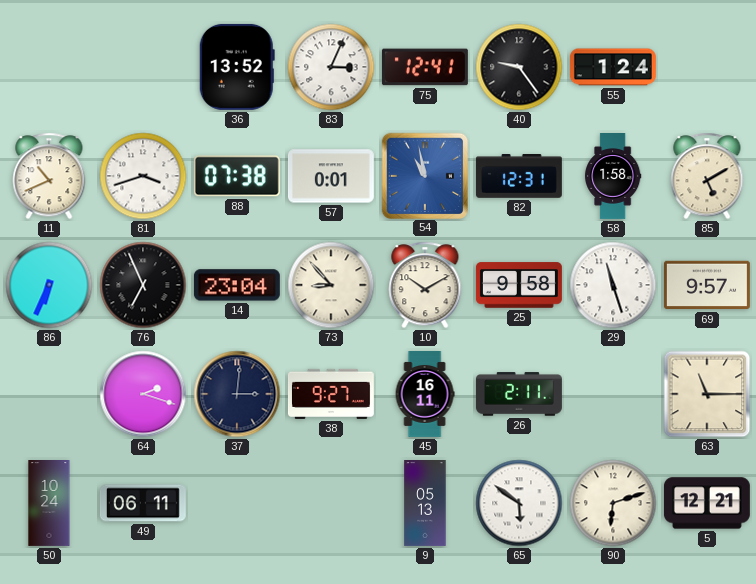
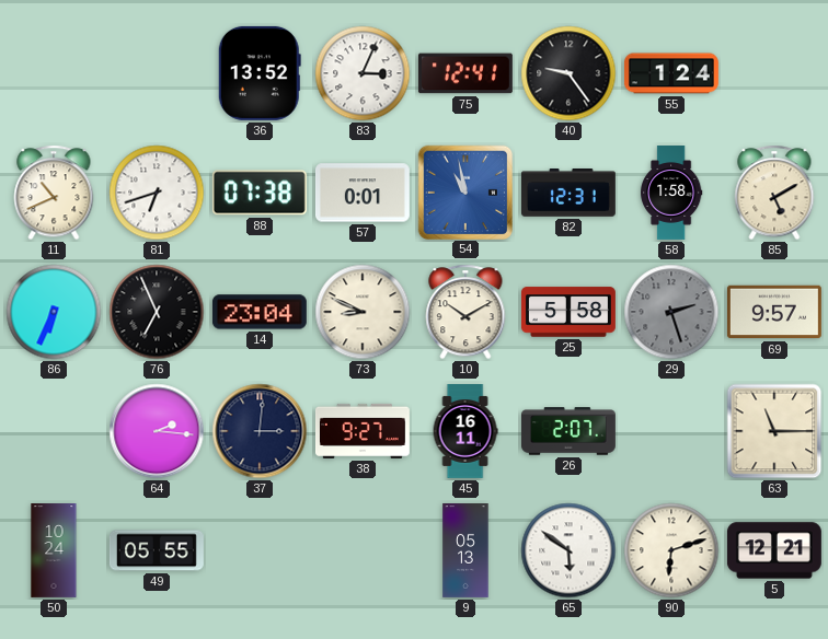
81: 3:42 -> 6:42 (157, 193)
73: 8:53 -> 8:49 (363, 312)
25: 9:58 -> 5:58 (568, 312)
29: 11:27 -> 2:27 (671, 312)
29 dial: white -> grey (671, 312)
64: 2:18 -> 2:16 (157, 431)
26: 2:11 -> 2:07 (568, 431)
49: 06:11 -> 05:55 (157, 550)
